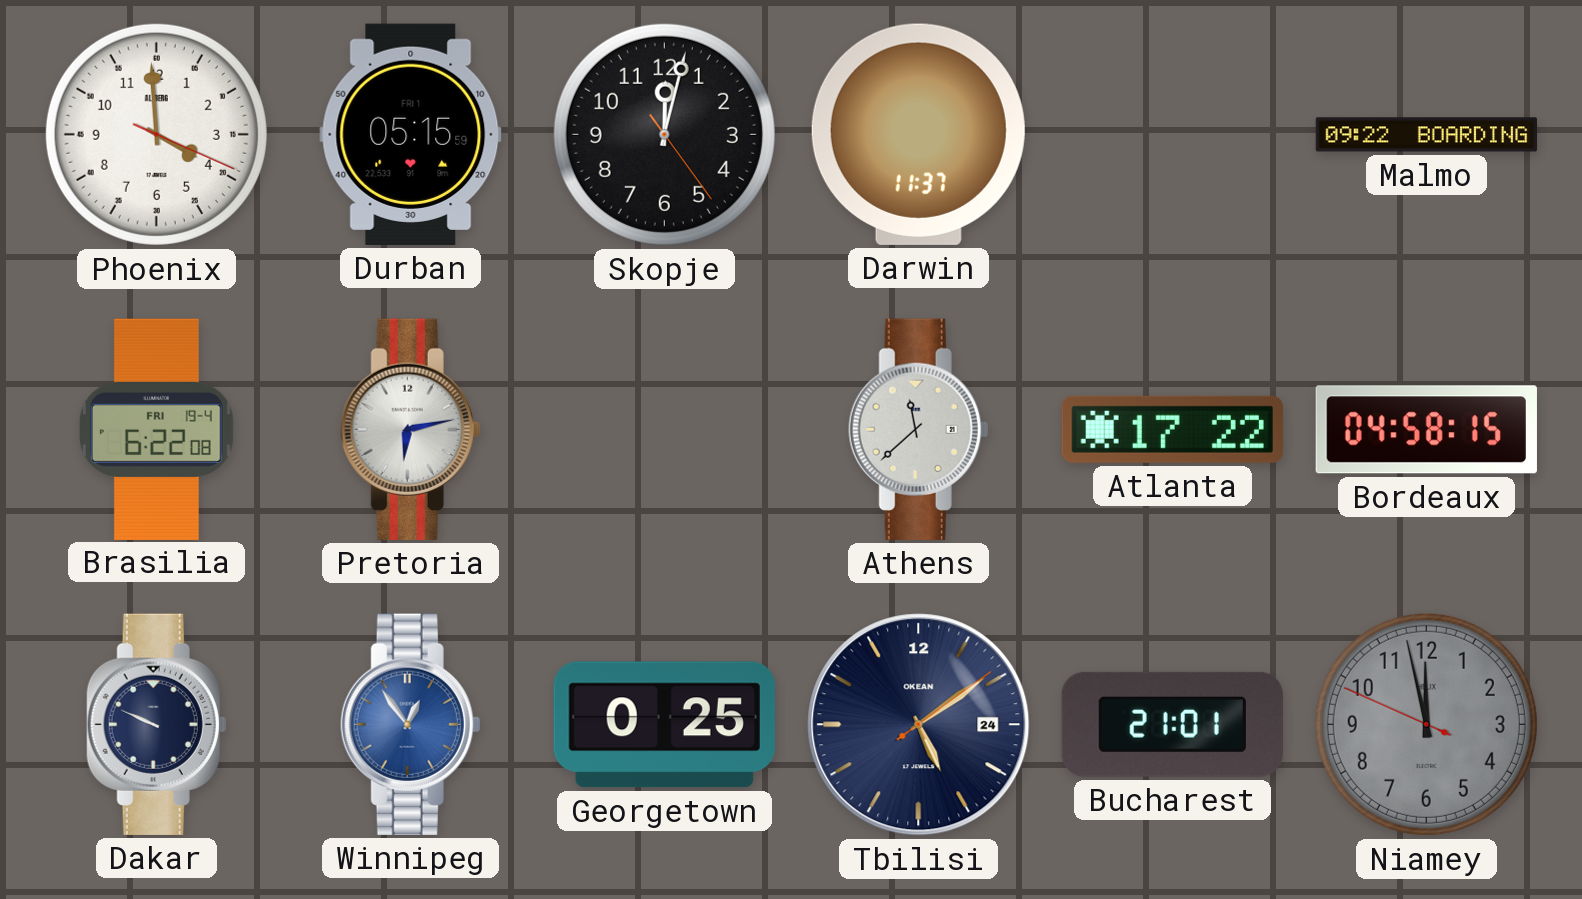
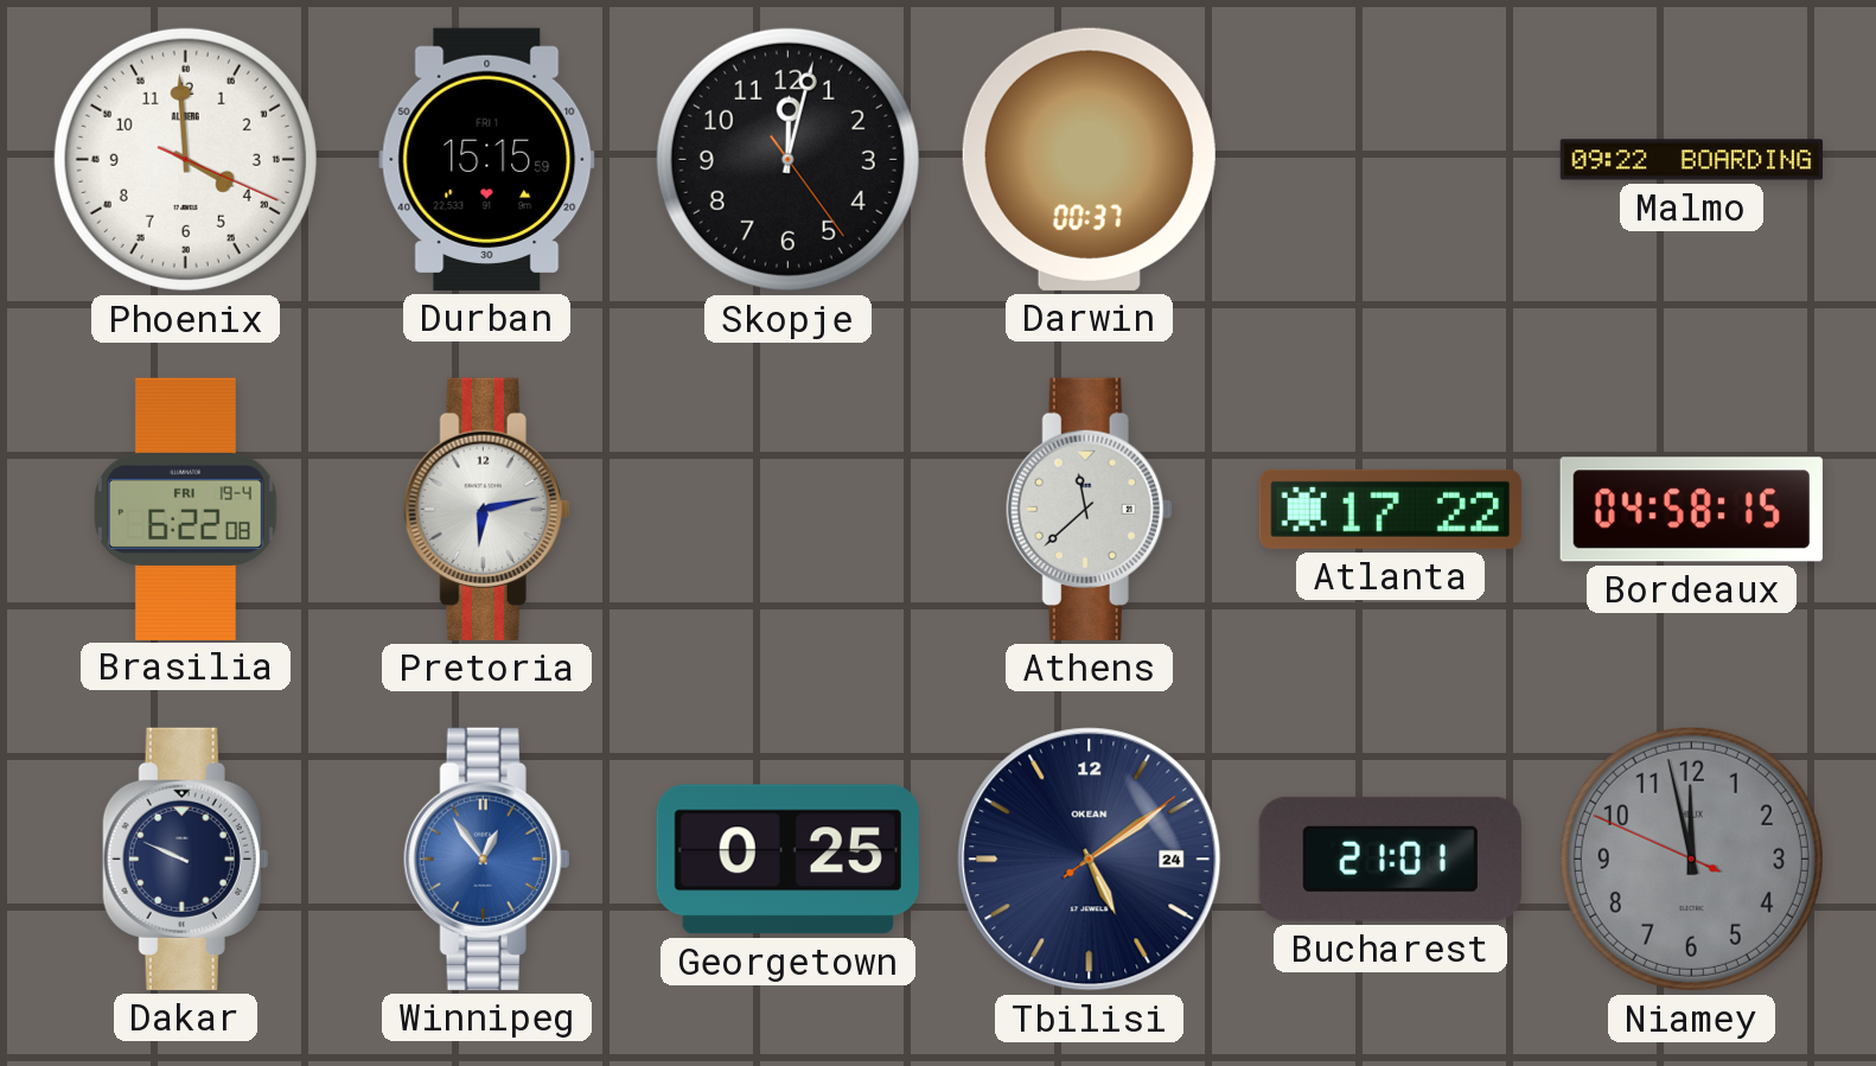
Durban: 05:15 -> 15:15 (487, 159)
Darwin: 11:37 -> 00:37 (1089, 159)
